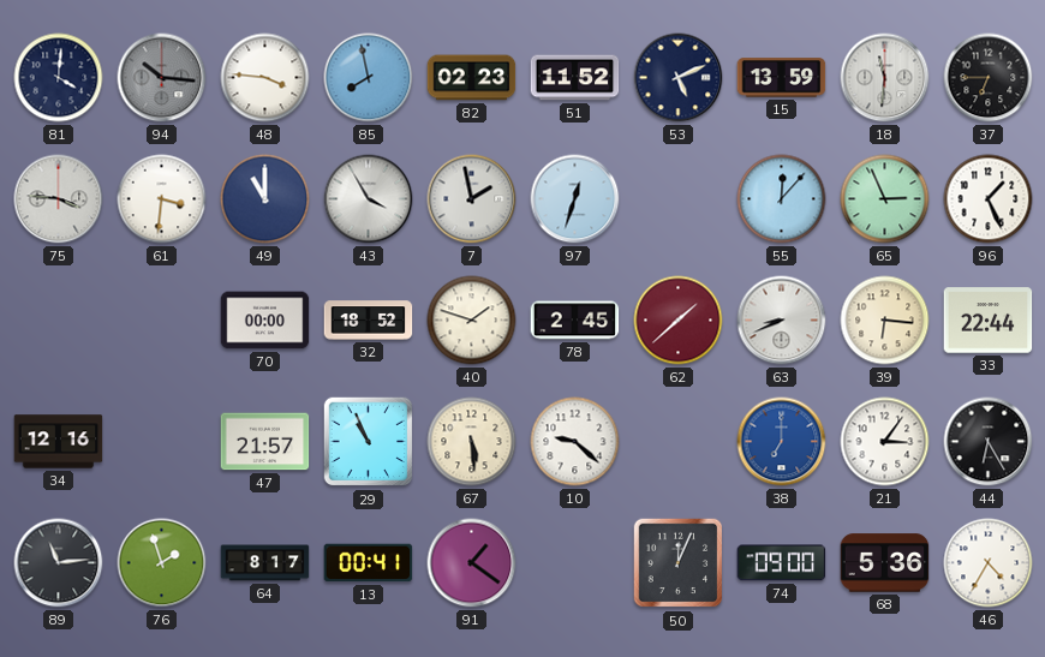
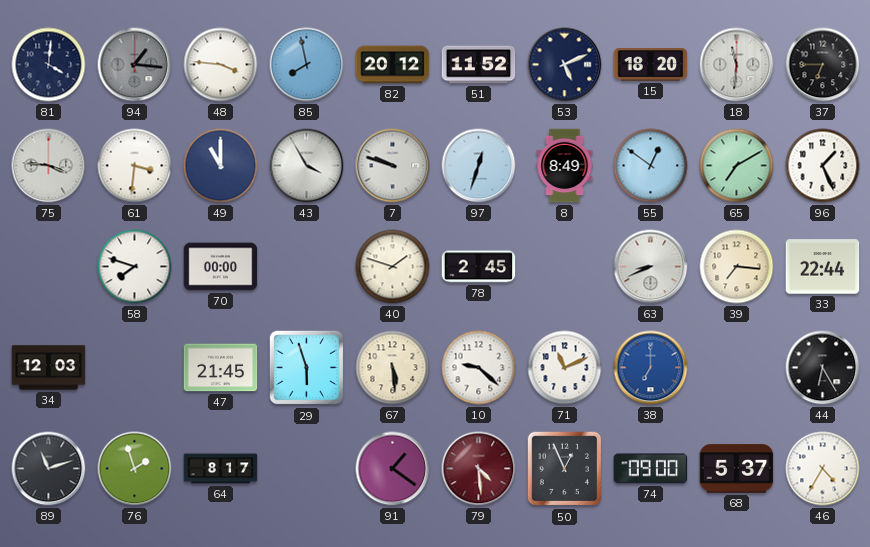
94: 10:16 -> 1:16 (135, 65)
82: 02:23 -> 20:12 (393, 65)
15: 13:59 -> 18:20 (651, 65)
7: 1:58 -> 9:48 (393, 166)
8: none -> 8:49 (565, 166)
55: 12:07 -> 12:51 (651, 166)
65: 2:56 -> 7:10 (737, 166)
58: none -> 7:48 (135, 267)
32: 18:52 -> none (369, 321)
62: 1:38 -> none (679, 321)
39: 6:16 -> 7:16 (737, 267)
34: 12:16 -> 12:03 (49, 368)
47: 21:57 -> 21:45 (221, 368)
29: 10:56 -> 5:57 (307, 368)
71: none -> 11:11 (565, 368)
21: 3:06 -> none (885, 442)
89: 11:14 -> 11:12 (49, 469)
13: 00:41 -> none (369, 563)
79: none -> 4:29 (479, 469)
50: 12:04 -> 12:56 (565, 469)
68: 5:36 -> 5:37 (737, 469)
